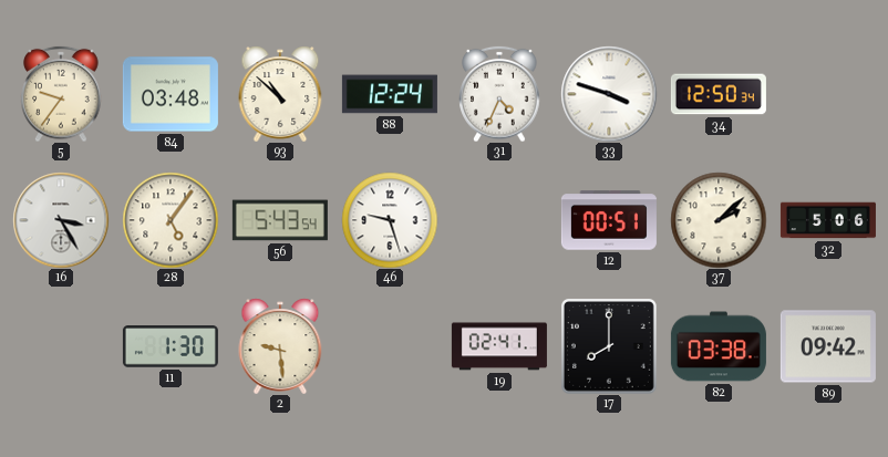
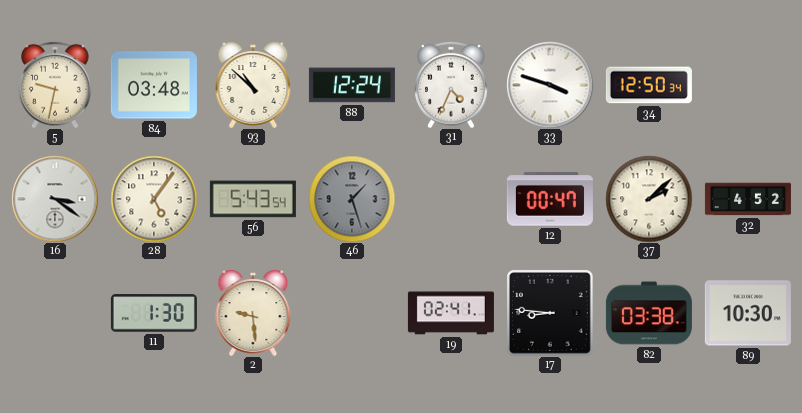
5: 9:36 -> 9:32 (55, 85)
16: 3:25 -> 3:21 (55, 199)
46: 9:27 -> 1:27 (352, 199)
46 dial: white -> grey (352, 199)
12: 00:51 -> 00:47 (550, 199)
32: 5:06 -> 4:52 (748, 199)
17: 8:00 -> 8:46 (550, 313)
89: 09:42 -> 10:30 (748, 313)
